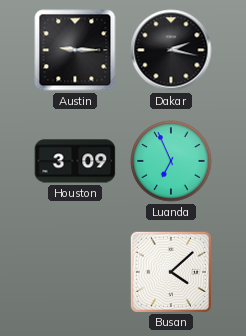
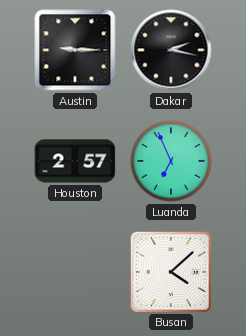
Houston: 3:09 -> 2:57 (75, 161)
